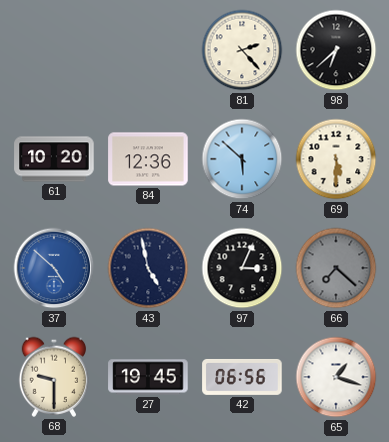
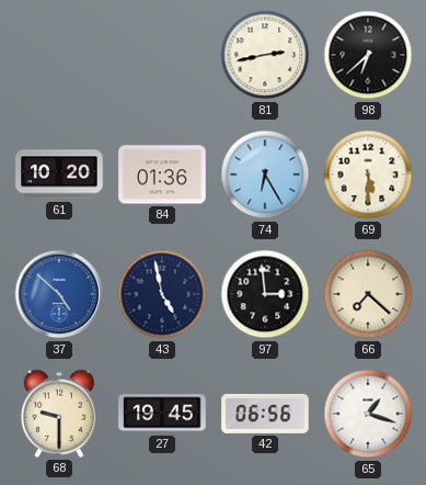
81: 2:23 -> 2:43 (265, 55)
84: 12:36 -> 01:36 (162, 174)
74: 5:52 -> 6:25 (265, 174)
97: 3:04 -> 2:59 (265, 294)
66 dial: grey -> cream (368, 294)
